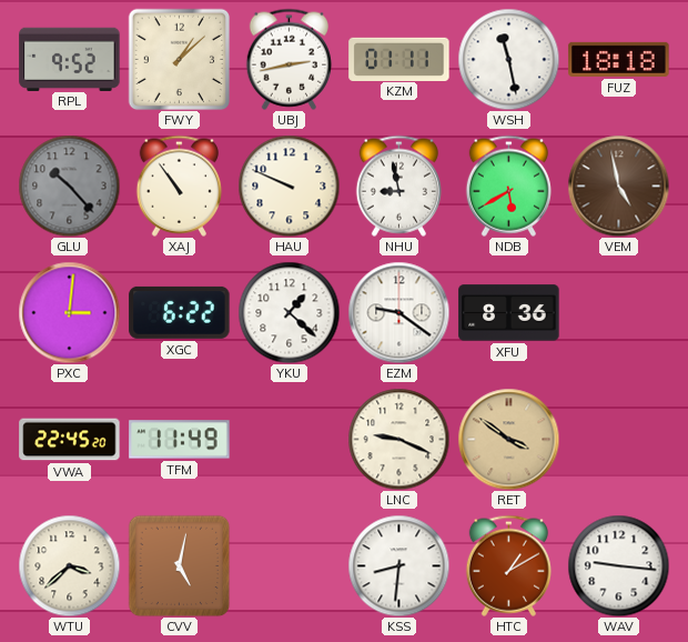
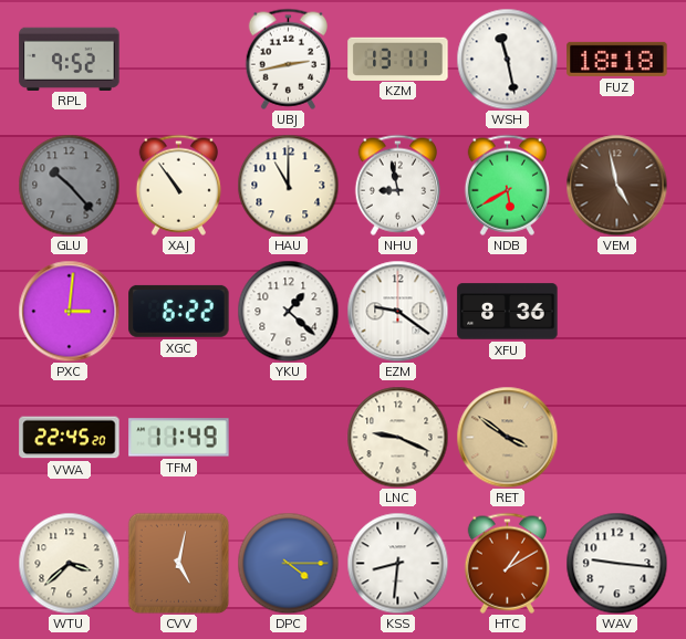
FWY: 1:08 -> none (179, 59)
KZM: 01:11 -> 13:11 (398, 59)
HAU: 9:49 -> 11:00 (288, 185)
DPC: none -> 4:15 (288, 563)
